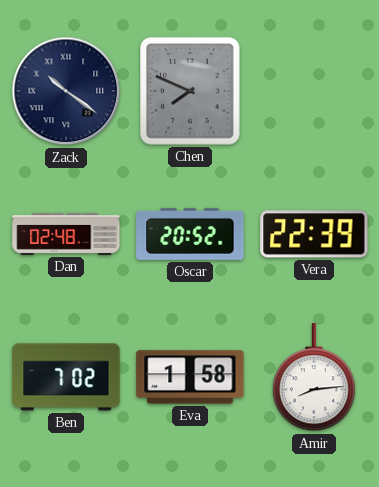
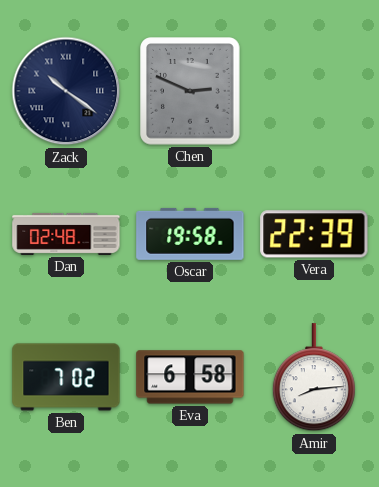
Chen: 7:49 -> 2:49 (190, 91)
Oscar: 20:52 -> 19:58 (190, 234)
Eva: 1:58 -> 6:58 (190, 377)
